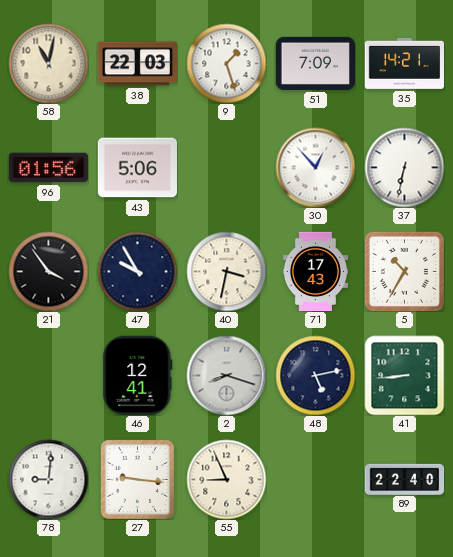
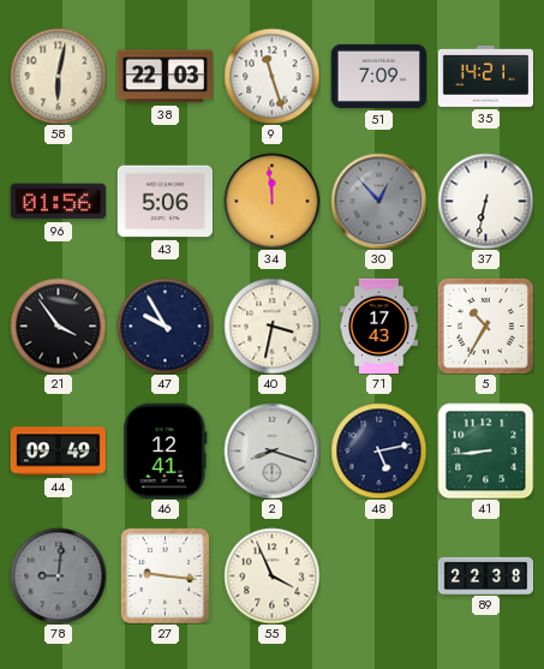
58: 11:02 -> 6:02 (58, 76)
9: 1:27 -> 11:27 (271, 76)
34: none -> 11:59 (271, 201)
30 dial: white -> grey (378, 201)
44: none -> 09:49 (58, 452)
78 dial: white -> grey (58, 575)
55: 8:56 -> 3:56 (271, 575)
89: 22:40 -> 22:38 (485, 575)
